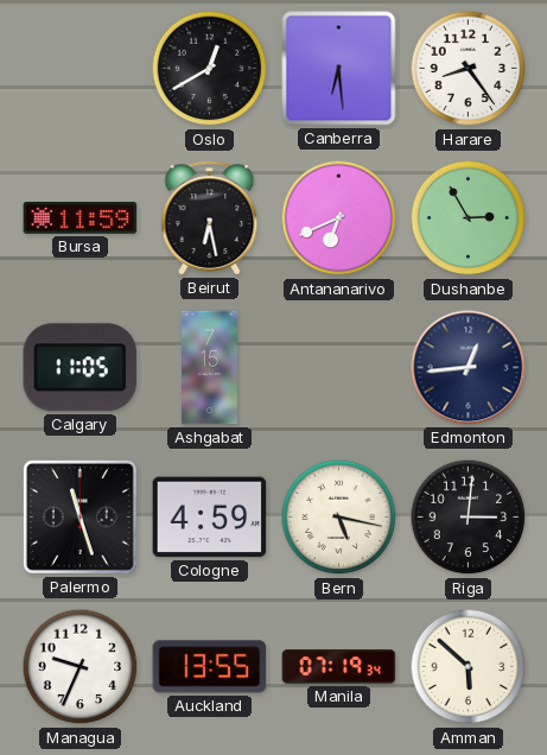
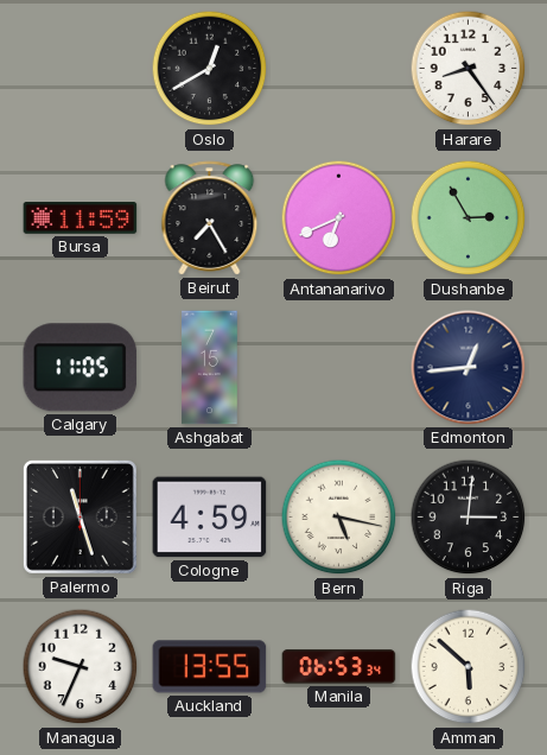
Canberra: 6:29 -> none (339, 69)
Beirut: 6:28 -> 7:25 (210, 218)
Manila: 07:19 -> 06:53 (339, 667)
